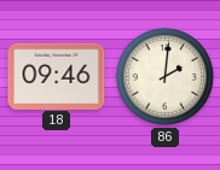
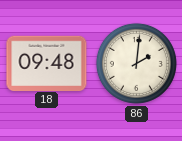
18: 09:46 -> 09:48 (47, 63)
